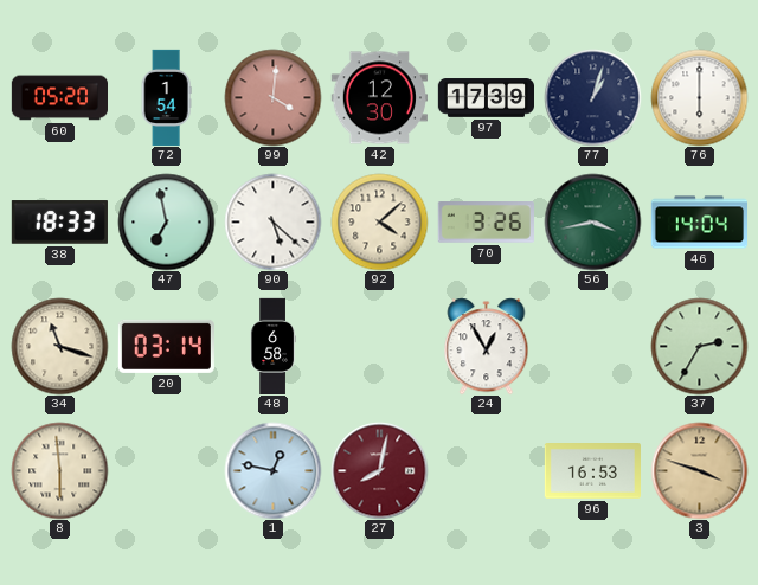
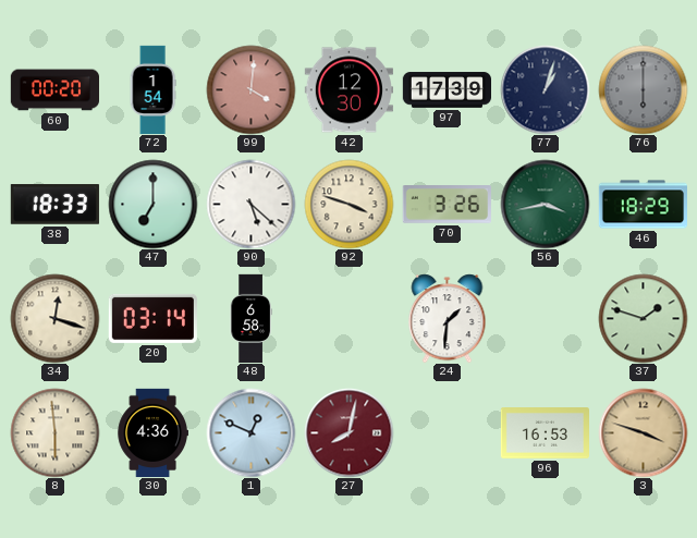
60: 05:20 -> 00:20 (54, 90)
76 dial: white -> grey (643, 89)
47: 6:58 -> 7:00 (152, 204)
92: 4:08 -> 3:48 (348, 204)
46: 14:04 -> 18:29 (643, 205)
34: 11:18 -> 12:18 (54, 318)
24: 12:55 -> 1:31 (448, 318)
37: 2:35 -> 1:48 (643, 318)
30: none -> 4:36 (152, 432)
1: 12:47 -> 12:49 (250, 432)
